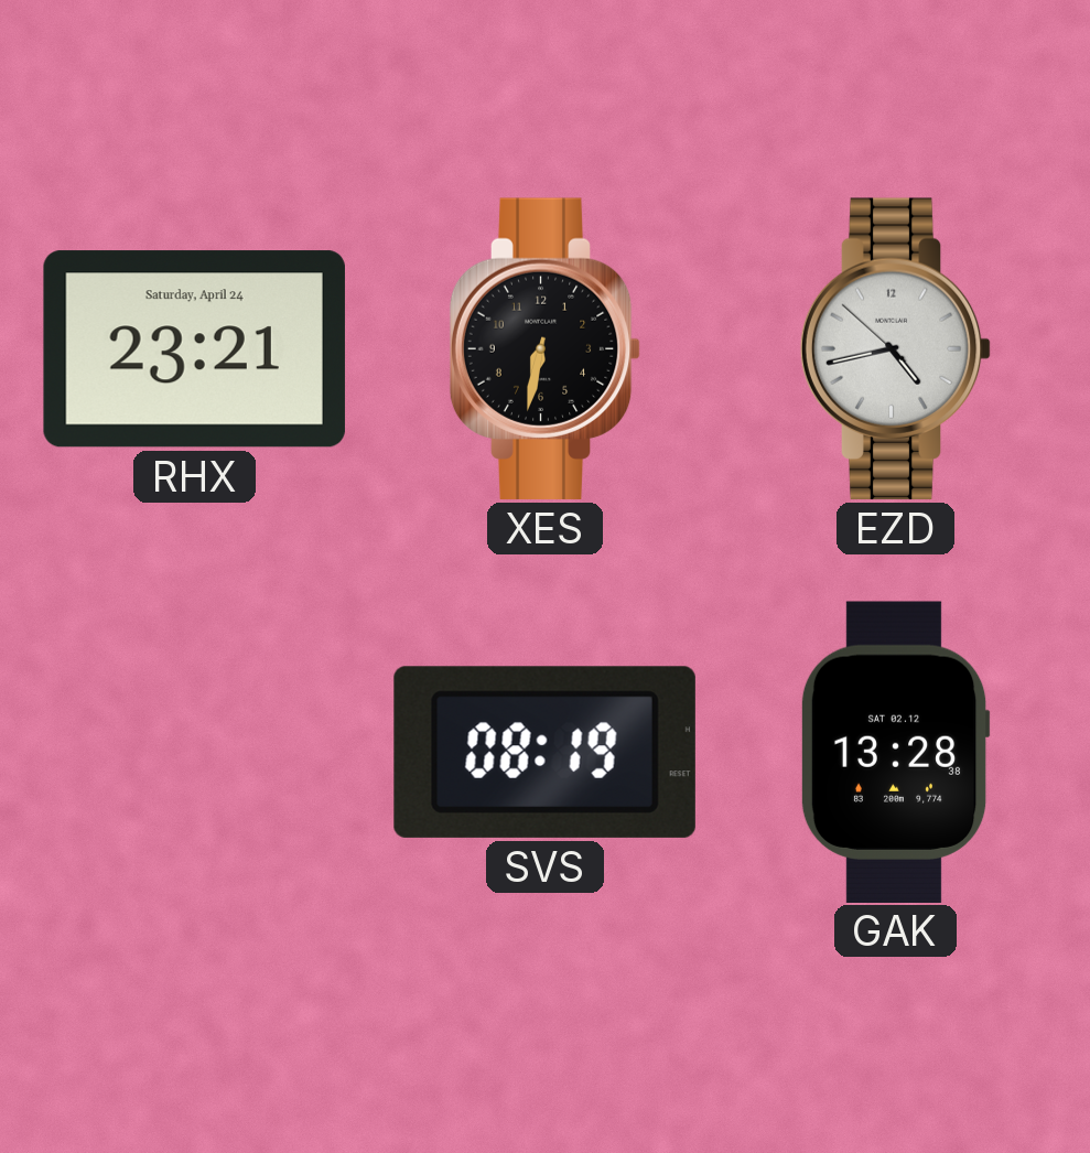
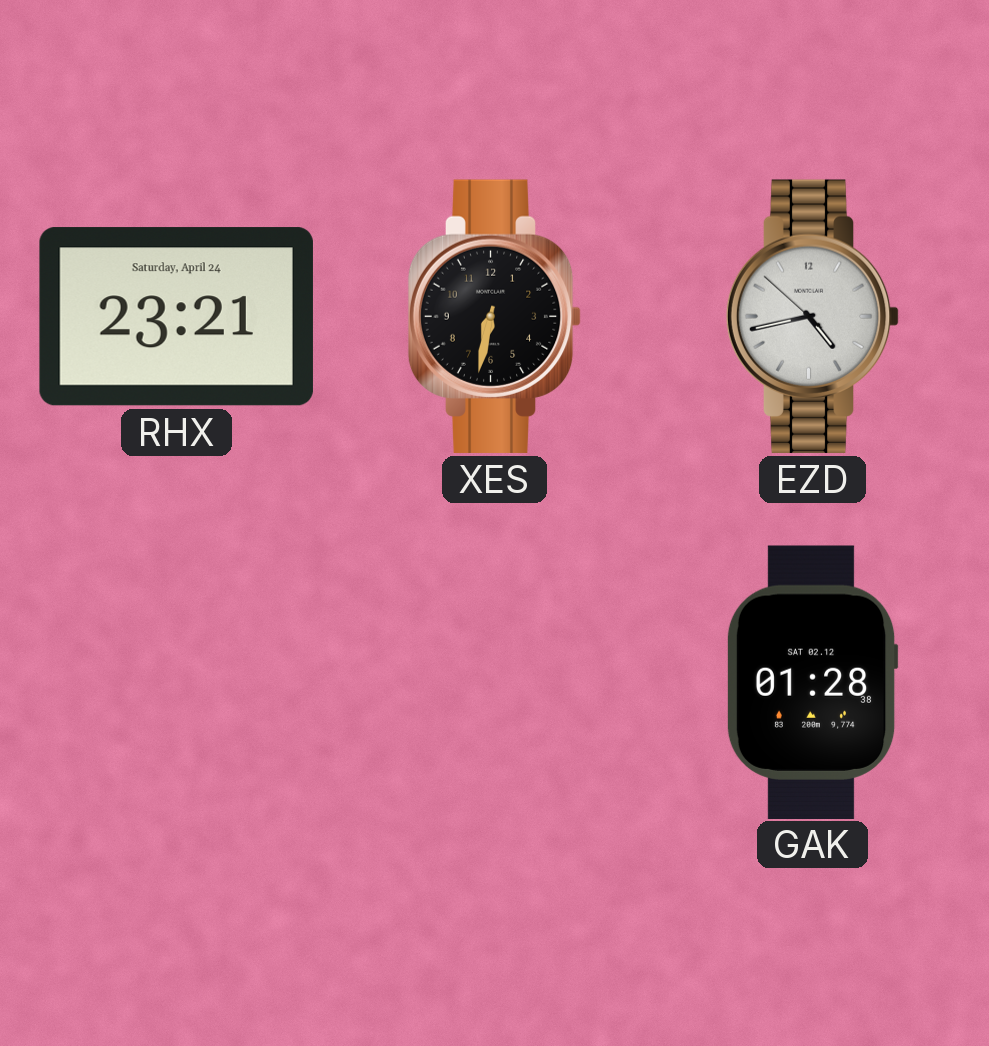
SVS: 08:19 -> none (544, 752)
GAK: 13:28 -> 01:28 (812, 682)
